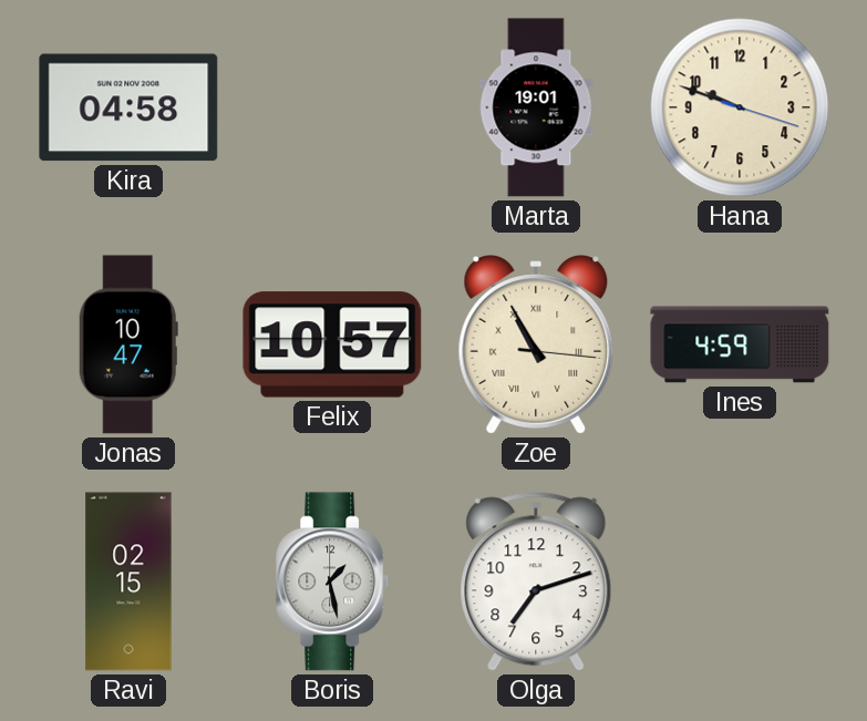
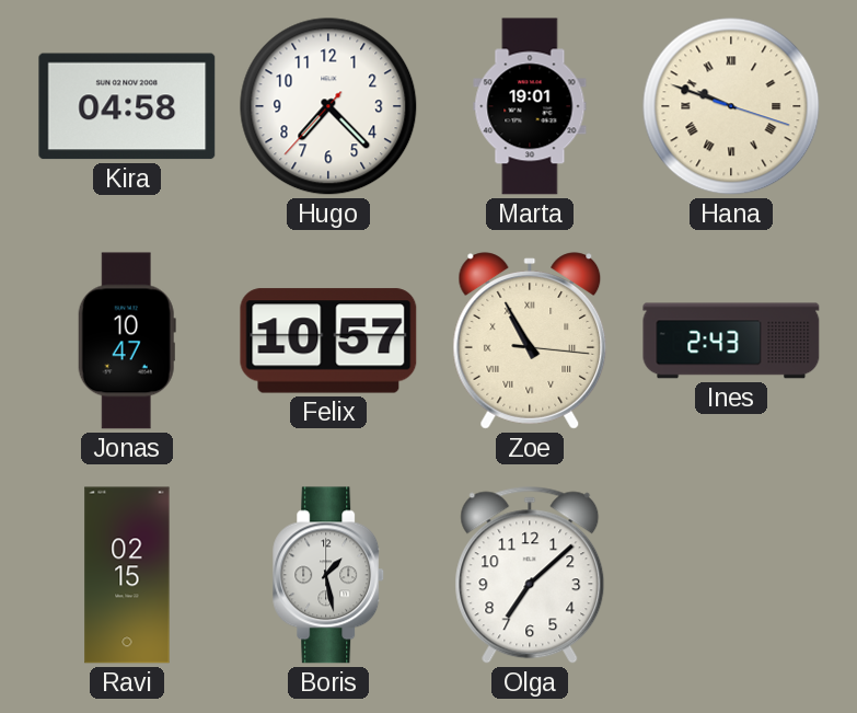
Hugo: none -> 7:22 (328, 106)
Hana numerals: Arabic -> Roman (731, 106)
Ines: 4:59 -> 2:43 (731, 341)
Olga: 7:12 -> 7:08 (530, 575)
